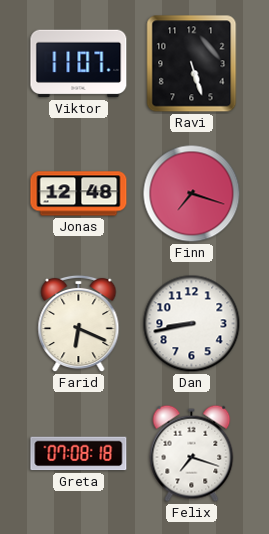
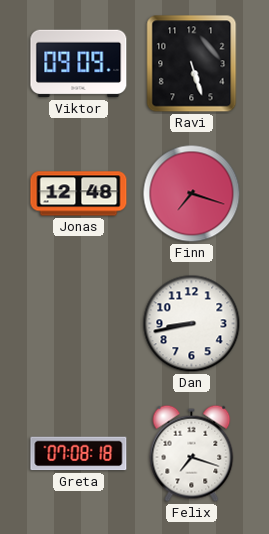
Viktor: 11:07 -> 09:09 (79, 64)
Farid: 6:19 -> none (79, 324)
